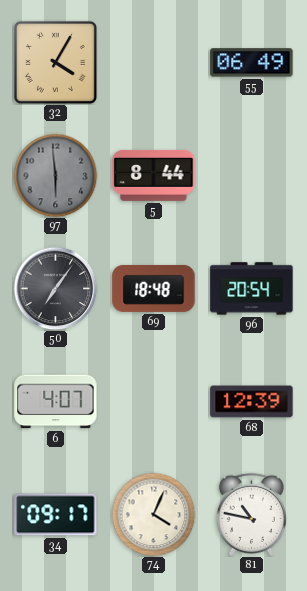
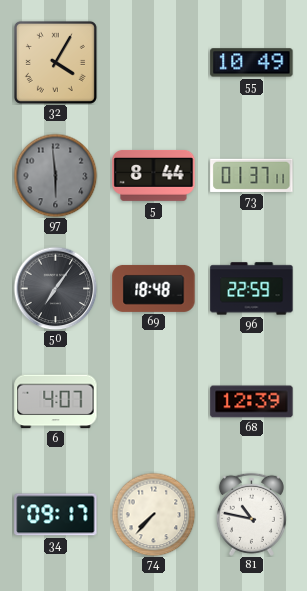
55: 06:49 -> 10:49 (252, 63)
73: none -> 01:37 (252, 175)
96: 20:54 -> 22:59 (252, 289)
74: 4:04 -> 7:37 (153, 514)
